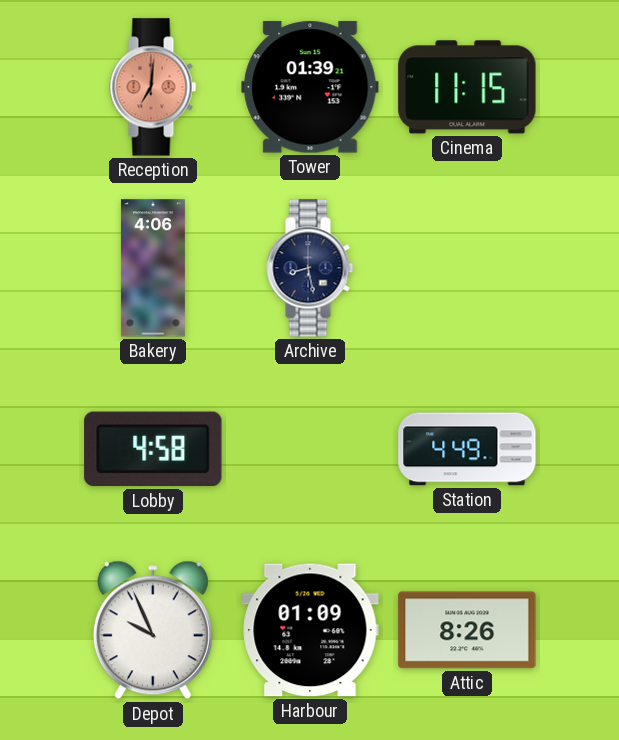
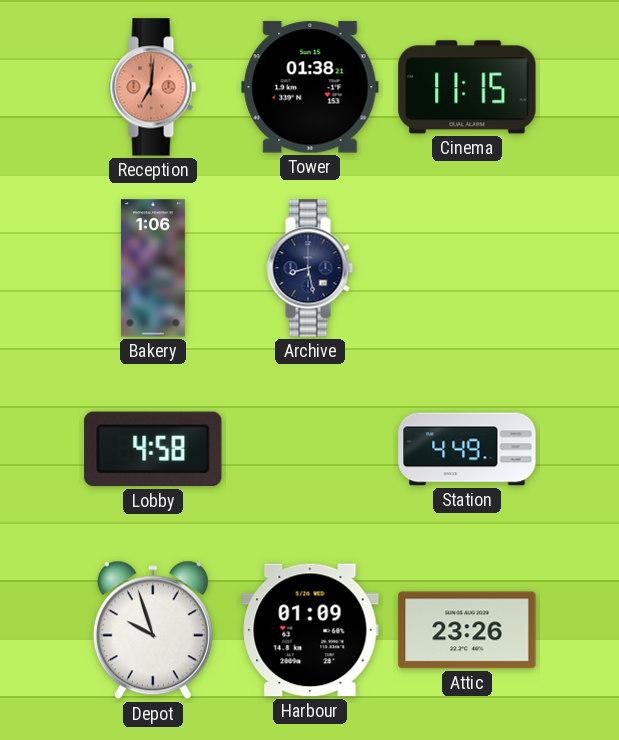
Tower: 01:39 -> 01:38 (310, 87)
Bakery: 4:06 -> 1:06 (153, 268)
Depot: 9:56 -> 9:57 (153, 630)
Attic: 8:26 -> 23:26 (467, 630)
